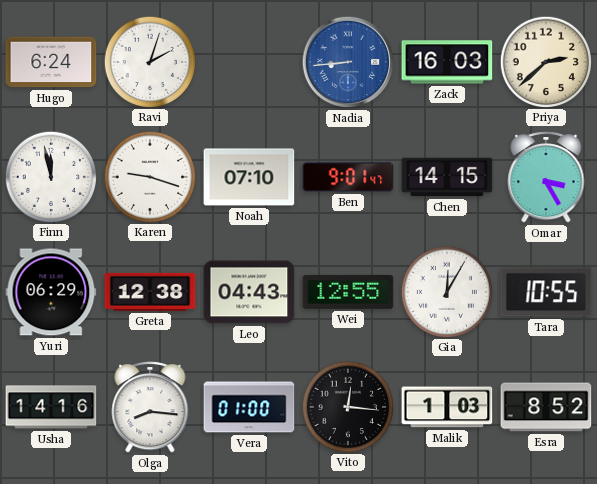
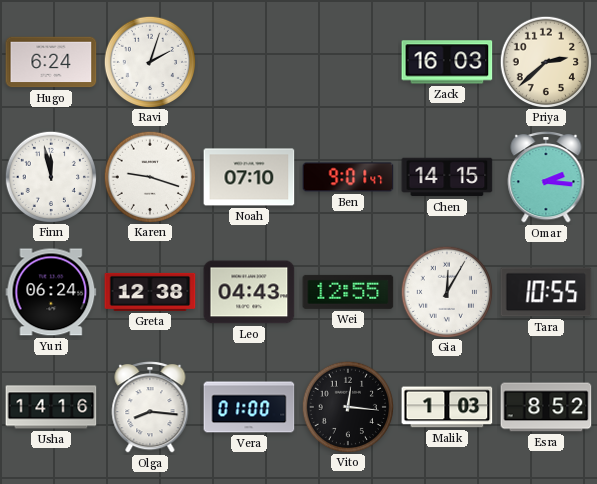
Nadia: 8:44 -> none (348, 62)
Omar: 3:25 -> 2:16 (546, 178)
Yuri: 06:29 -> 06:24 (51, 292)
